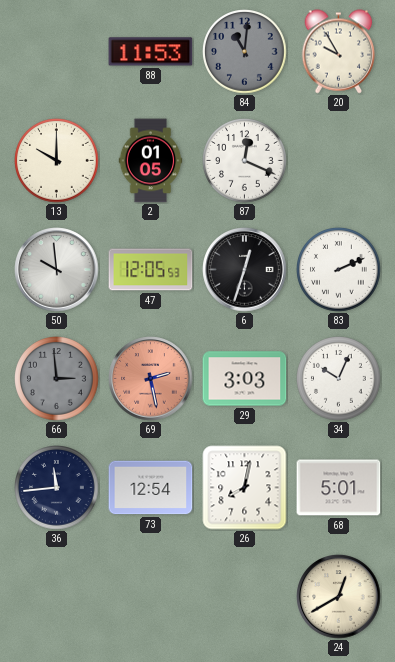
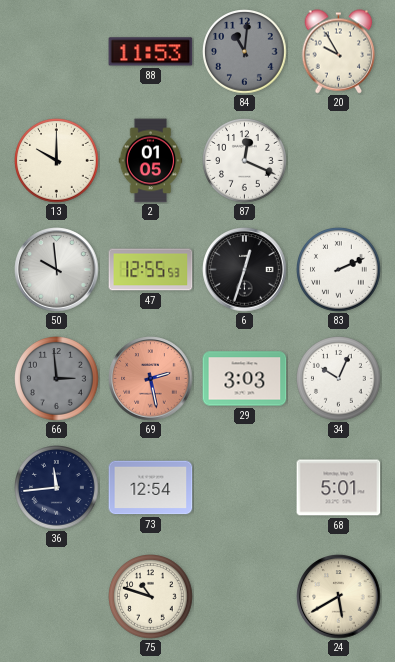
47: 12:05 -> 12:55 (151, 270)
26: 8:02 -> none (245, 488)
75: none -> 10:48 (151, 597)
24: 12:40 -> 5:40 (339, 597)
